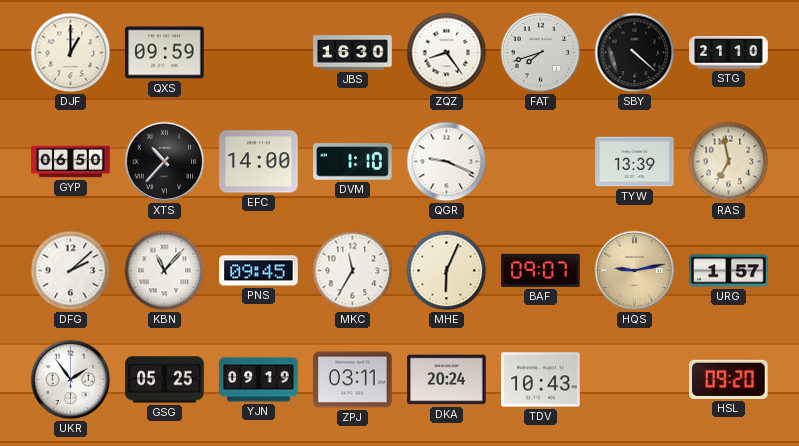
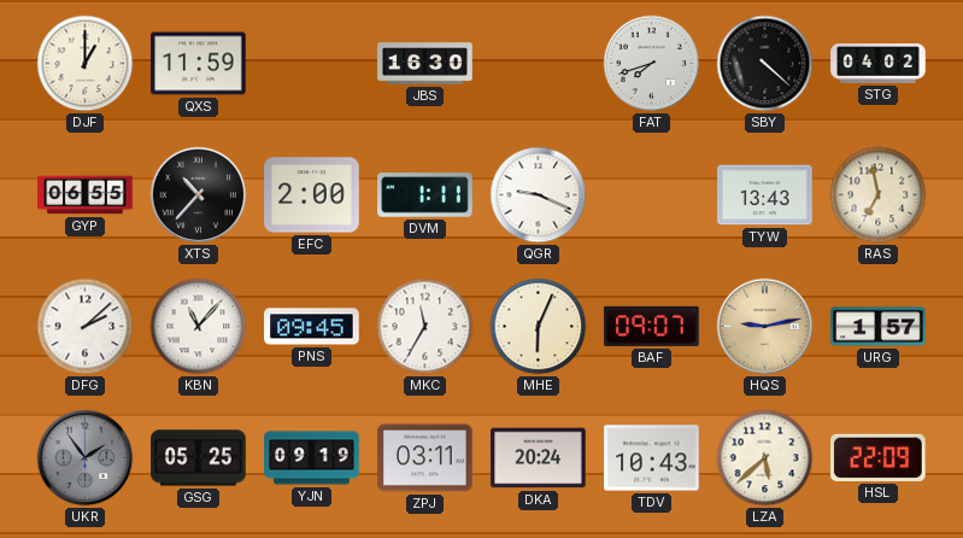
QXS: 09:59 -> 11:59 (199, 64)
ZQZ: 8:24 -> none (447, 53)
STG: 21:10 -> 04:02 (879, 64)
GYP: 06:50 -> 06:55 (86, 195)
EFC: 14:00 -> 2:00 (312, 195)
DVM: 1:10 -> 1:11 (425, 195)
TYW: 13:39 -> 13:43 (765, 195)
UKR dial: white -> grey (86, 458)
LZA: none -> 5:38 (765, 458)
HSL: 09:20 -> 22:09 (879, 457)
